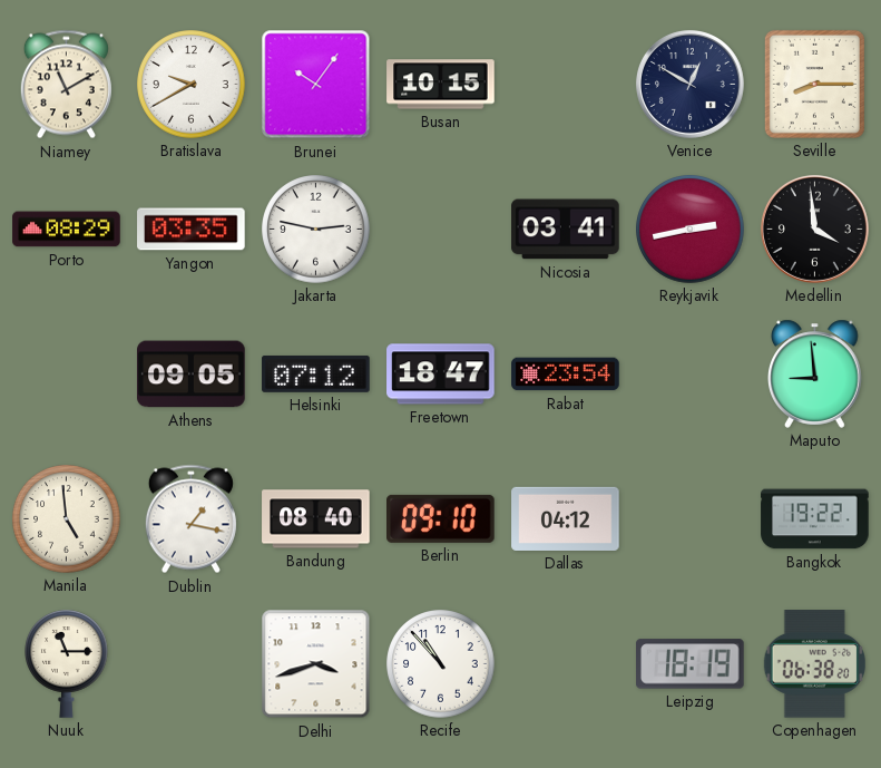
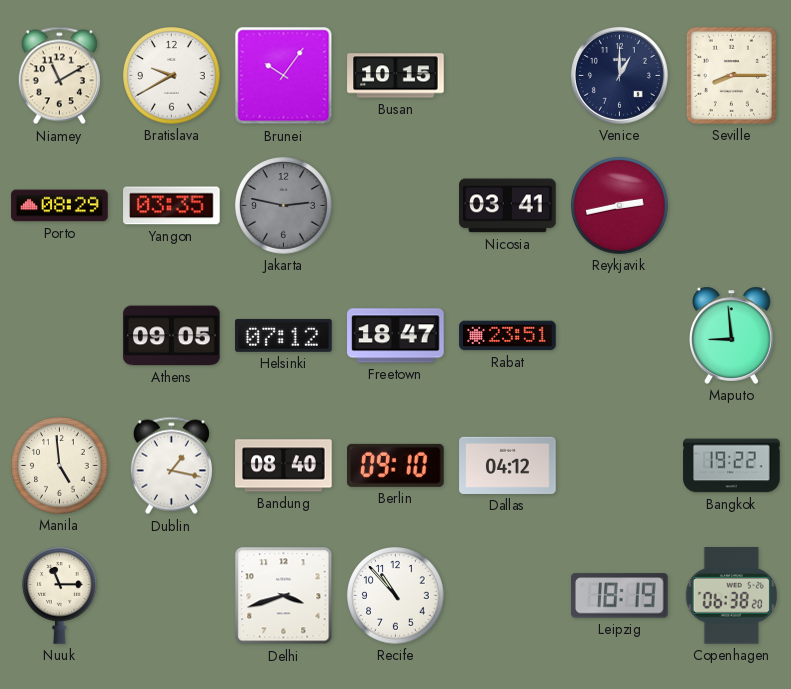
Venice: 12:50 -> 1:00 (619, 75)
Jakarta dial: white -> grey (284, 206)
Medellin: 3:59 -> none (814, 229)
Rabat: 23:54 -> 23:51 (508, 336)
